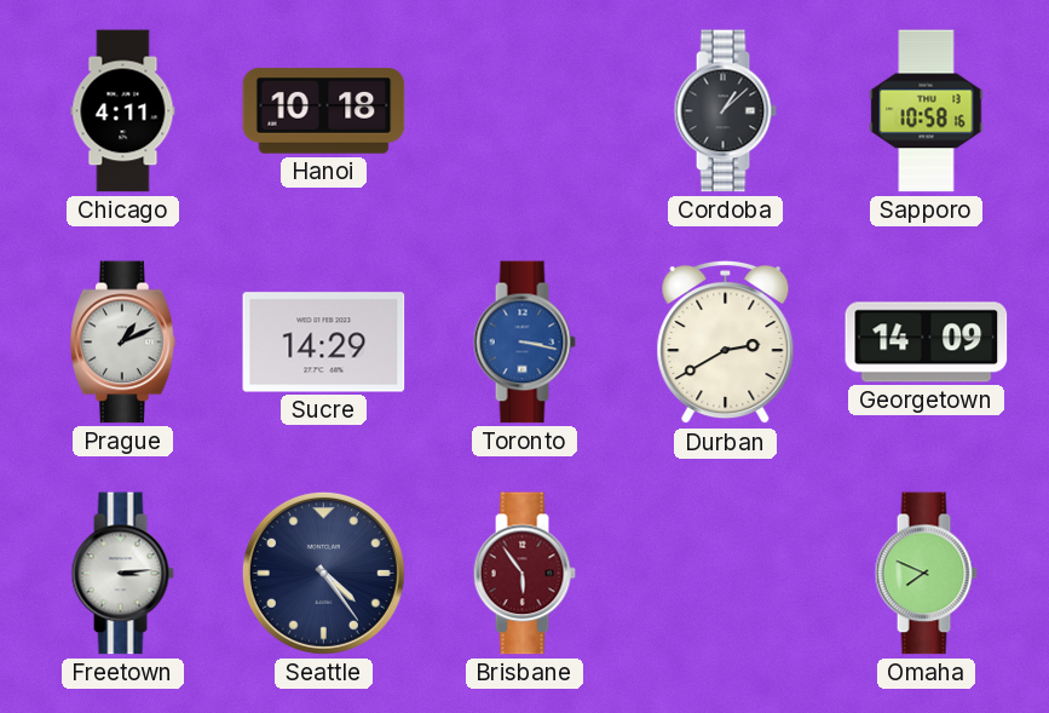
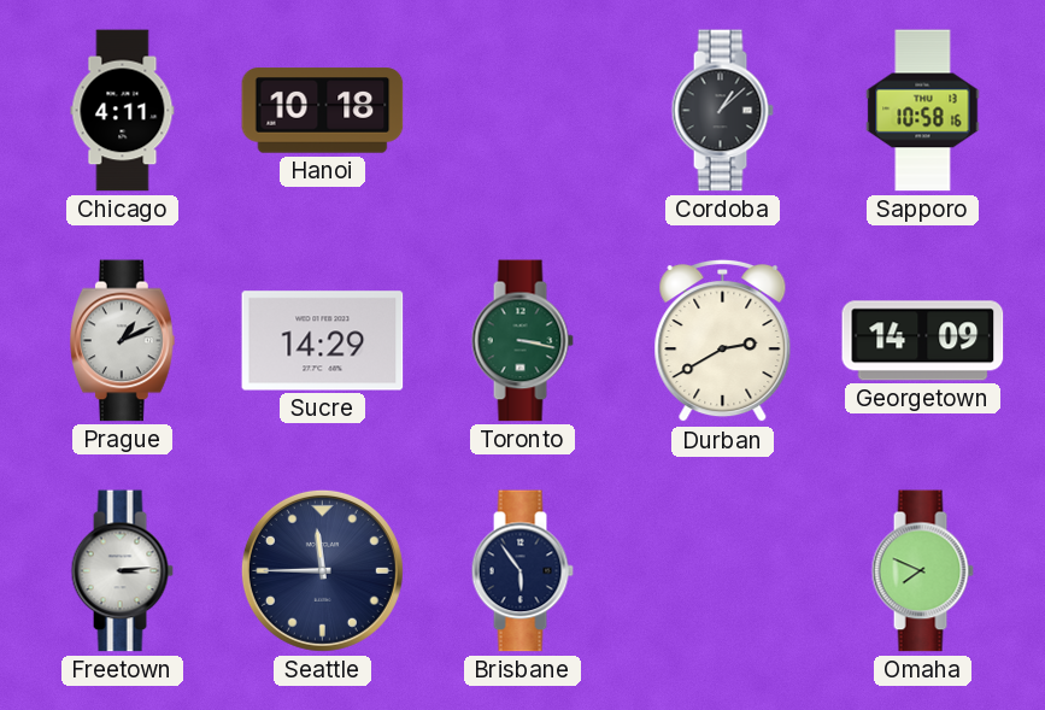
Toronto dial: blue -> green (522, 341)
Seattle: 4:24 -> 11:45 (322, 570)
Brisbane dial: burgundy -> navy (522, 571)
